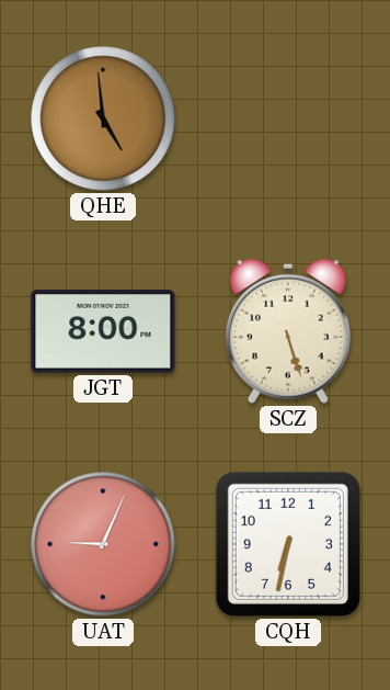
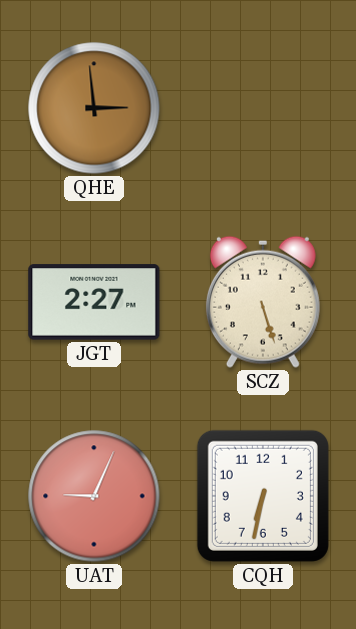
QHE: 4:59 -> 2:59 (94, 108)
JGT: 8:00 -> 2:27 (94, 302)
